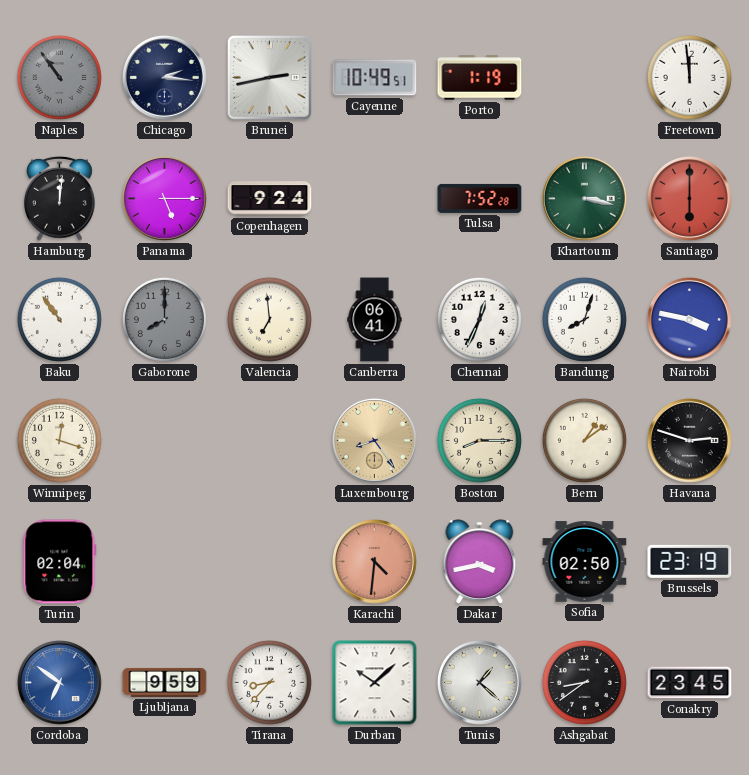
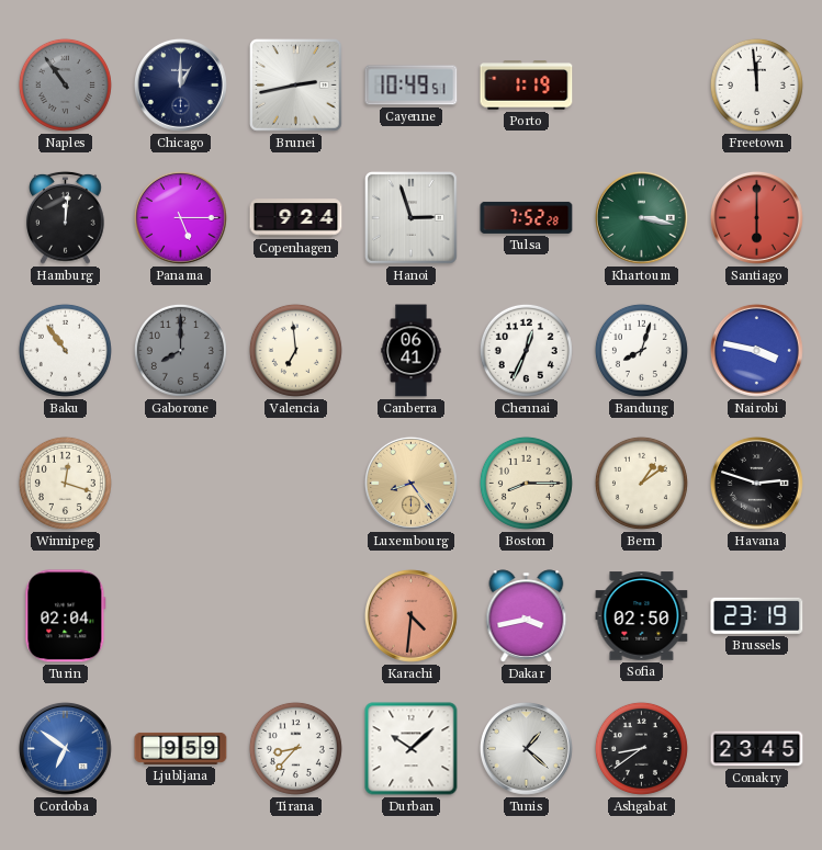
Chicago: 2:16 -> 1:00 (180, 84)
Hanoi: none -> 2:57 (412, 218)
